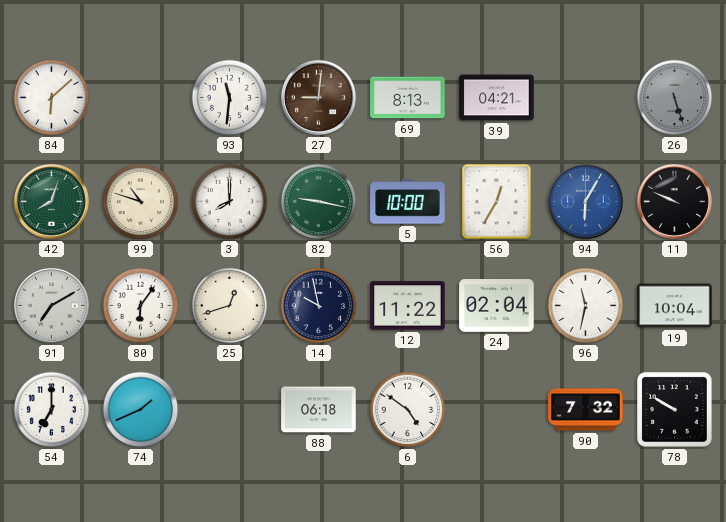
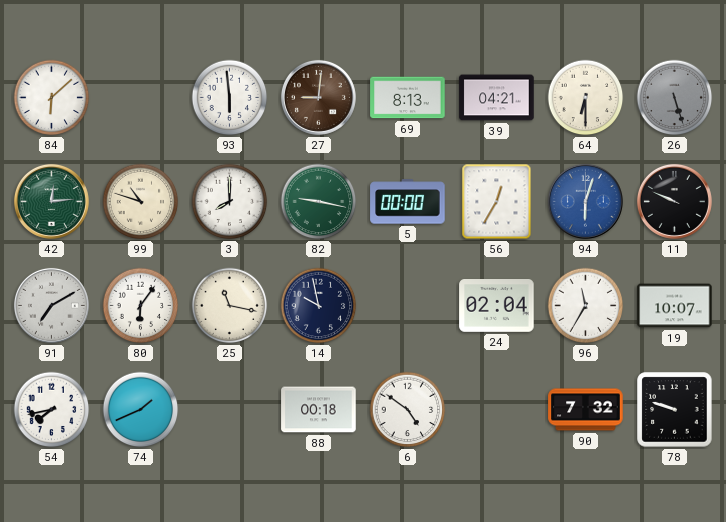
93: 11:31 -> 5:59 (230, 98)
64: none -> 6:30 (586, 98)
42: 8:03 -> 12:14 (51, 201)
5: 10:00 -> 00:00 (408, 202)
94: 6:05 -> 6:03 (585, 201)
25: 12:42 -> 11:17 (230, 306)
12: 11:22 -> none (408, 306)
96: 11:32 -> 11:35 (586, 306)
19: 10:04 -> 10:07 (675, 306)
54: 7:00 -> 7:43 (52, 410)
88: 06:18 -> 00:18 (319, 410)
78: 9:50 -> 9:48 (675, 410)
